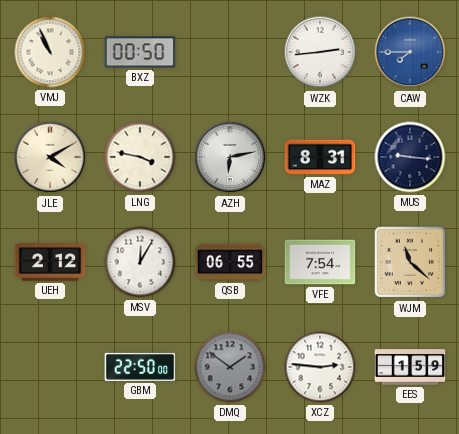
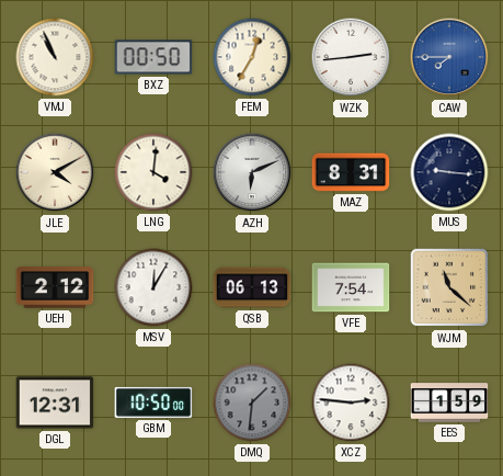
FEM: none -> 12:35 (252, 57)
LNG: 3:47 -> 4:01 (153, 172)
AZH: 6:13 -> 6:11 (252, 172)
QSB: 06:55 -> 06:13 (252, 287)
DGL: none -> 12:31 (55, 403)
GBM: 22:50 -> 10:50 (153, 403)
DMQ: 1:51 -> 1:31 (252, 403)
